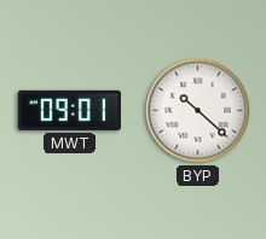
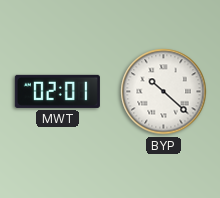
MWT: 09:01 -> 02:01 (57, 91)
